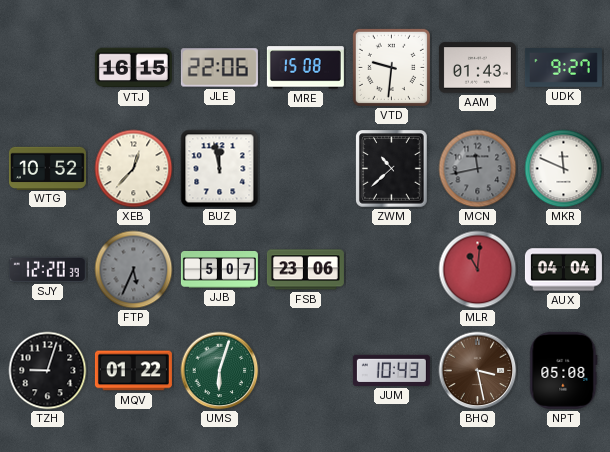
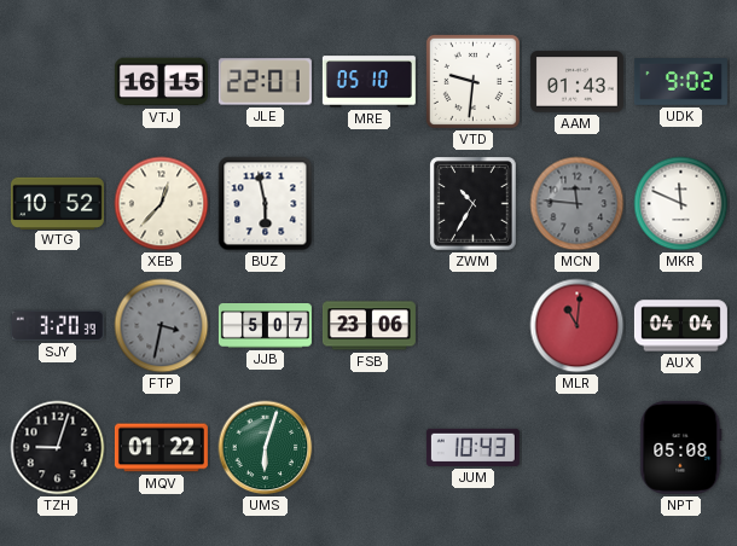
JLE: 22:06 -> 22:01 (265, 82)
MRE: 15:08 -> 05:10 (368, 82)
UDK: 9:27 -> 9:02 (680, 82)
BUZ: 11:58 -> 5:58 (266, 204)
ZWM: 10:38 -> 10:35 (474, 204)
MCN: 11:43 -> 11:46 (578, 204)
SJY: 12:20 -> 3:20 (57, 325)
FTP: 5:34 -> 3:32 (162, 326)
BHQ: 3:28 -> none (478, 371)
